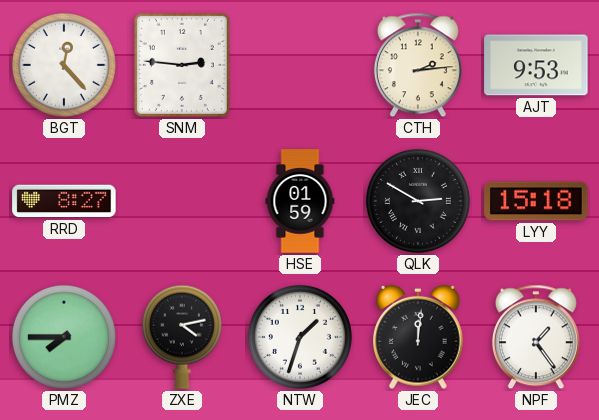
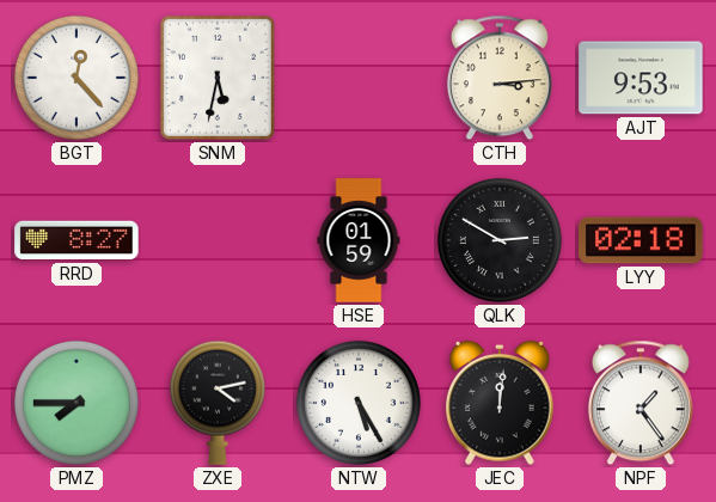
SNM: 2:46 -> 5:32 (218, 78)
CTH: 2:14 -> 3:14 (500, 78)
LYY: 15:18 -> 02:18 (641, 240)
NTW: 1:33 -> 5:25 (359, 403)
